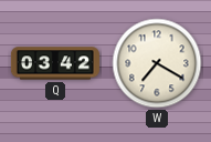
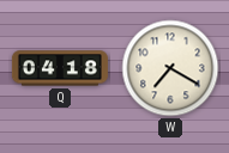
Q: 03:42 -> 04:18 (60, 68)
